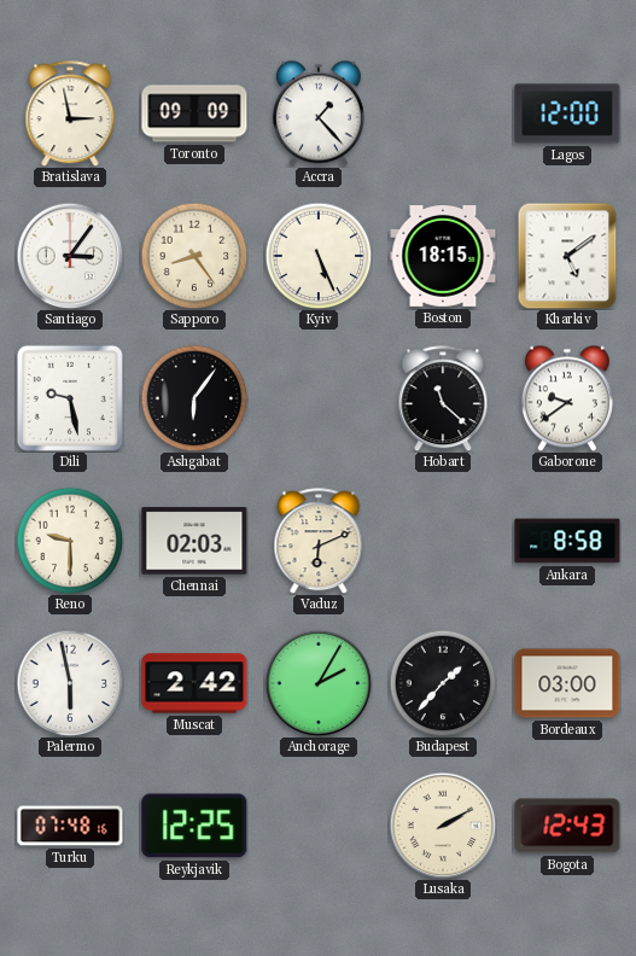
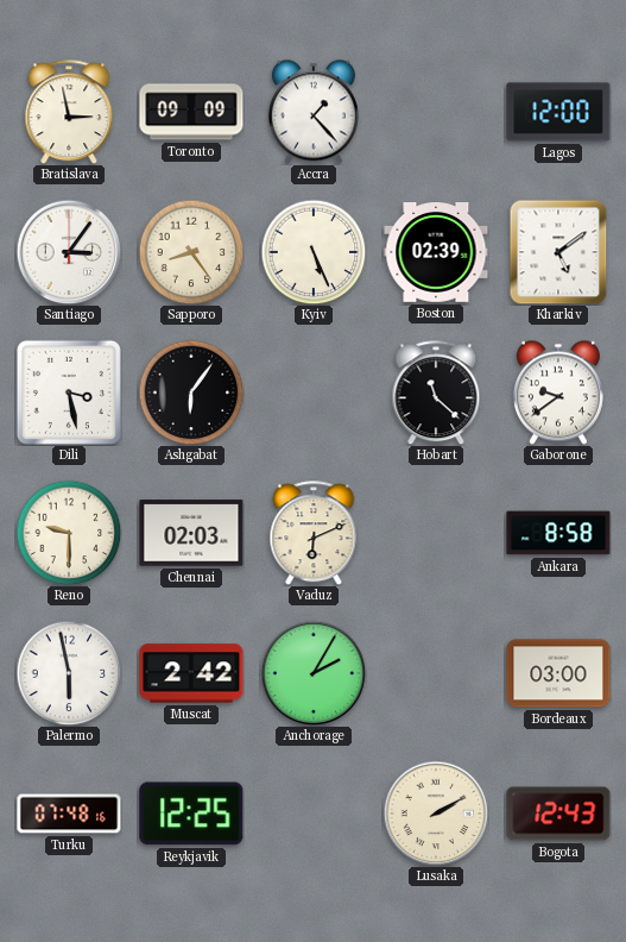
Boston: 18:15 -> 02:39 (436, 253)
Dili: 9:28 -> 3:28 (69, 392)
Budapest: 1:37 -> none (443, 683)
